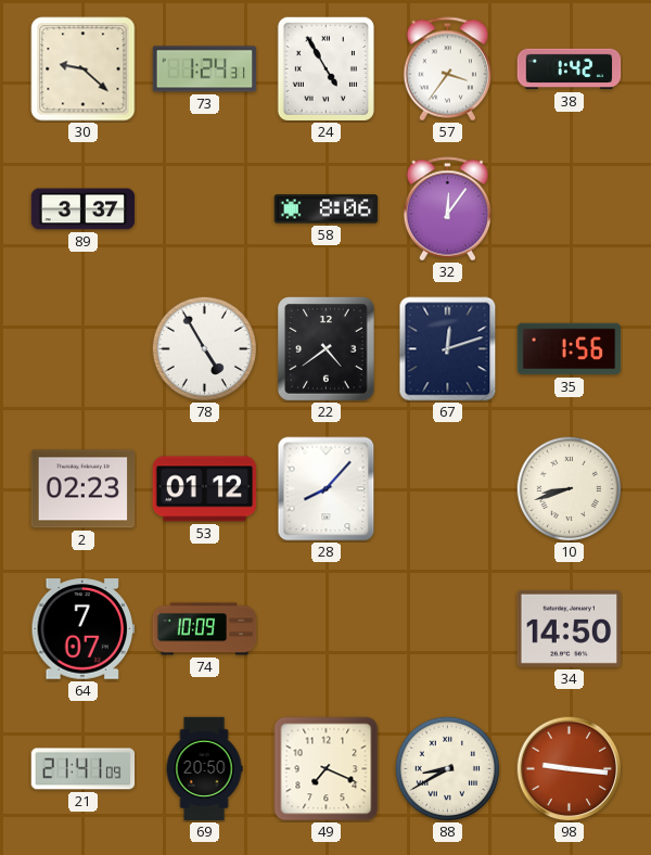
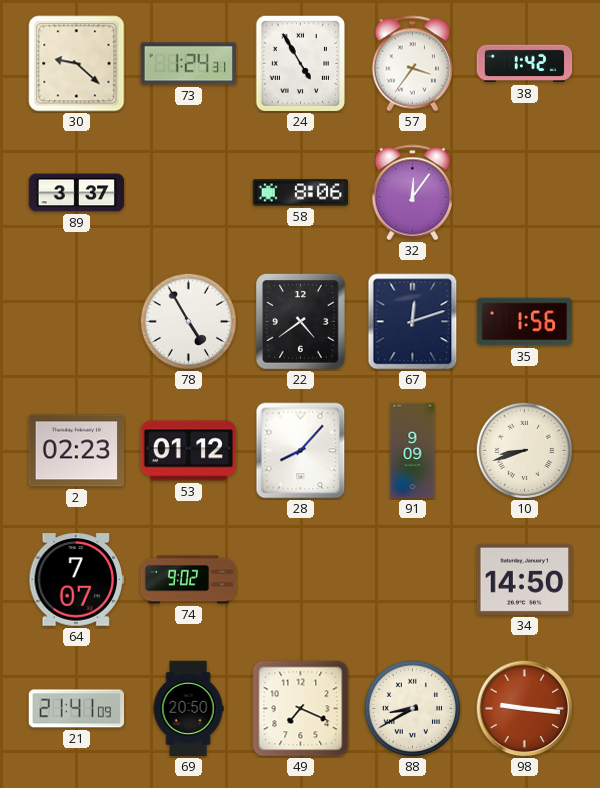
91: none -> 9:09 (413, 451)
74: 10:09 -> 9:02 (189, 580)
